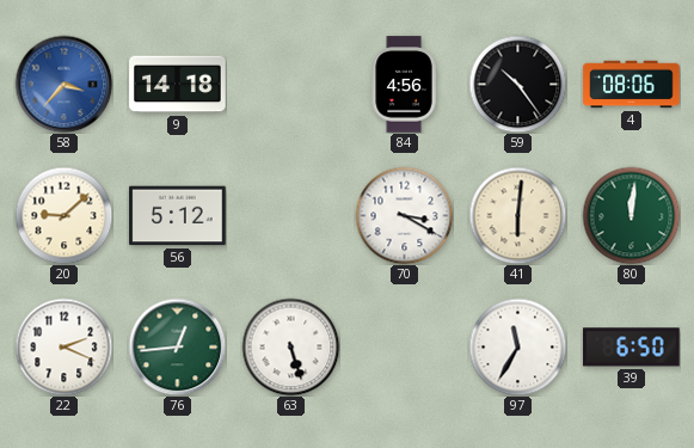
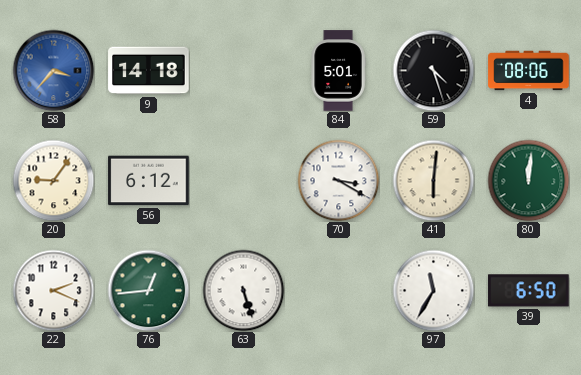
84: 4:56 -> 5:01 (338, 71)
59: 10:24 -> 4:27 (433, 70)
20: 9:08 -> 9:06 (53, 180)
56: 5:12 -> 6:12 (149, 181)
